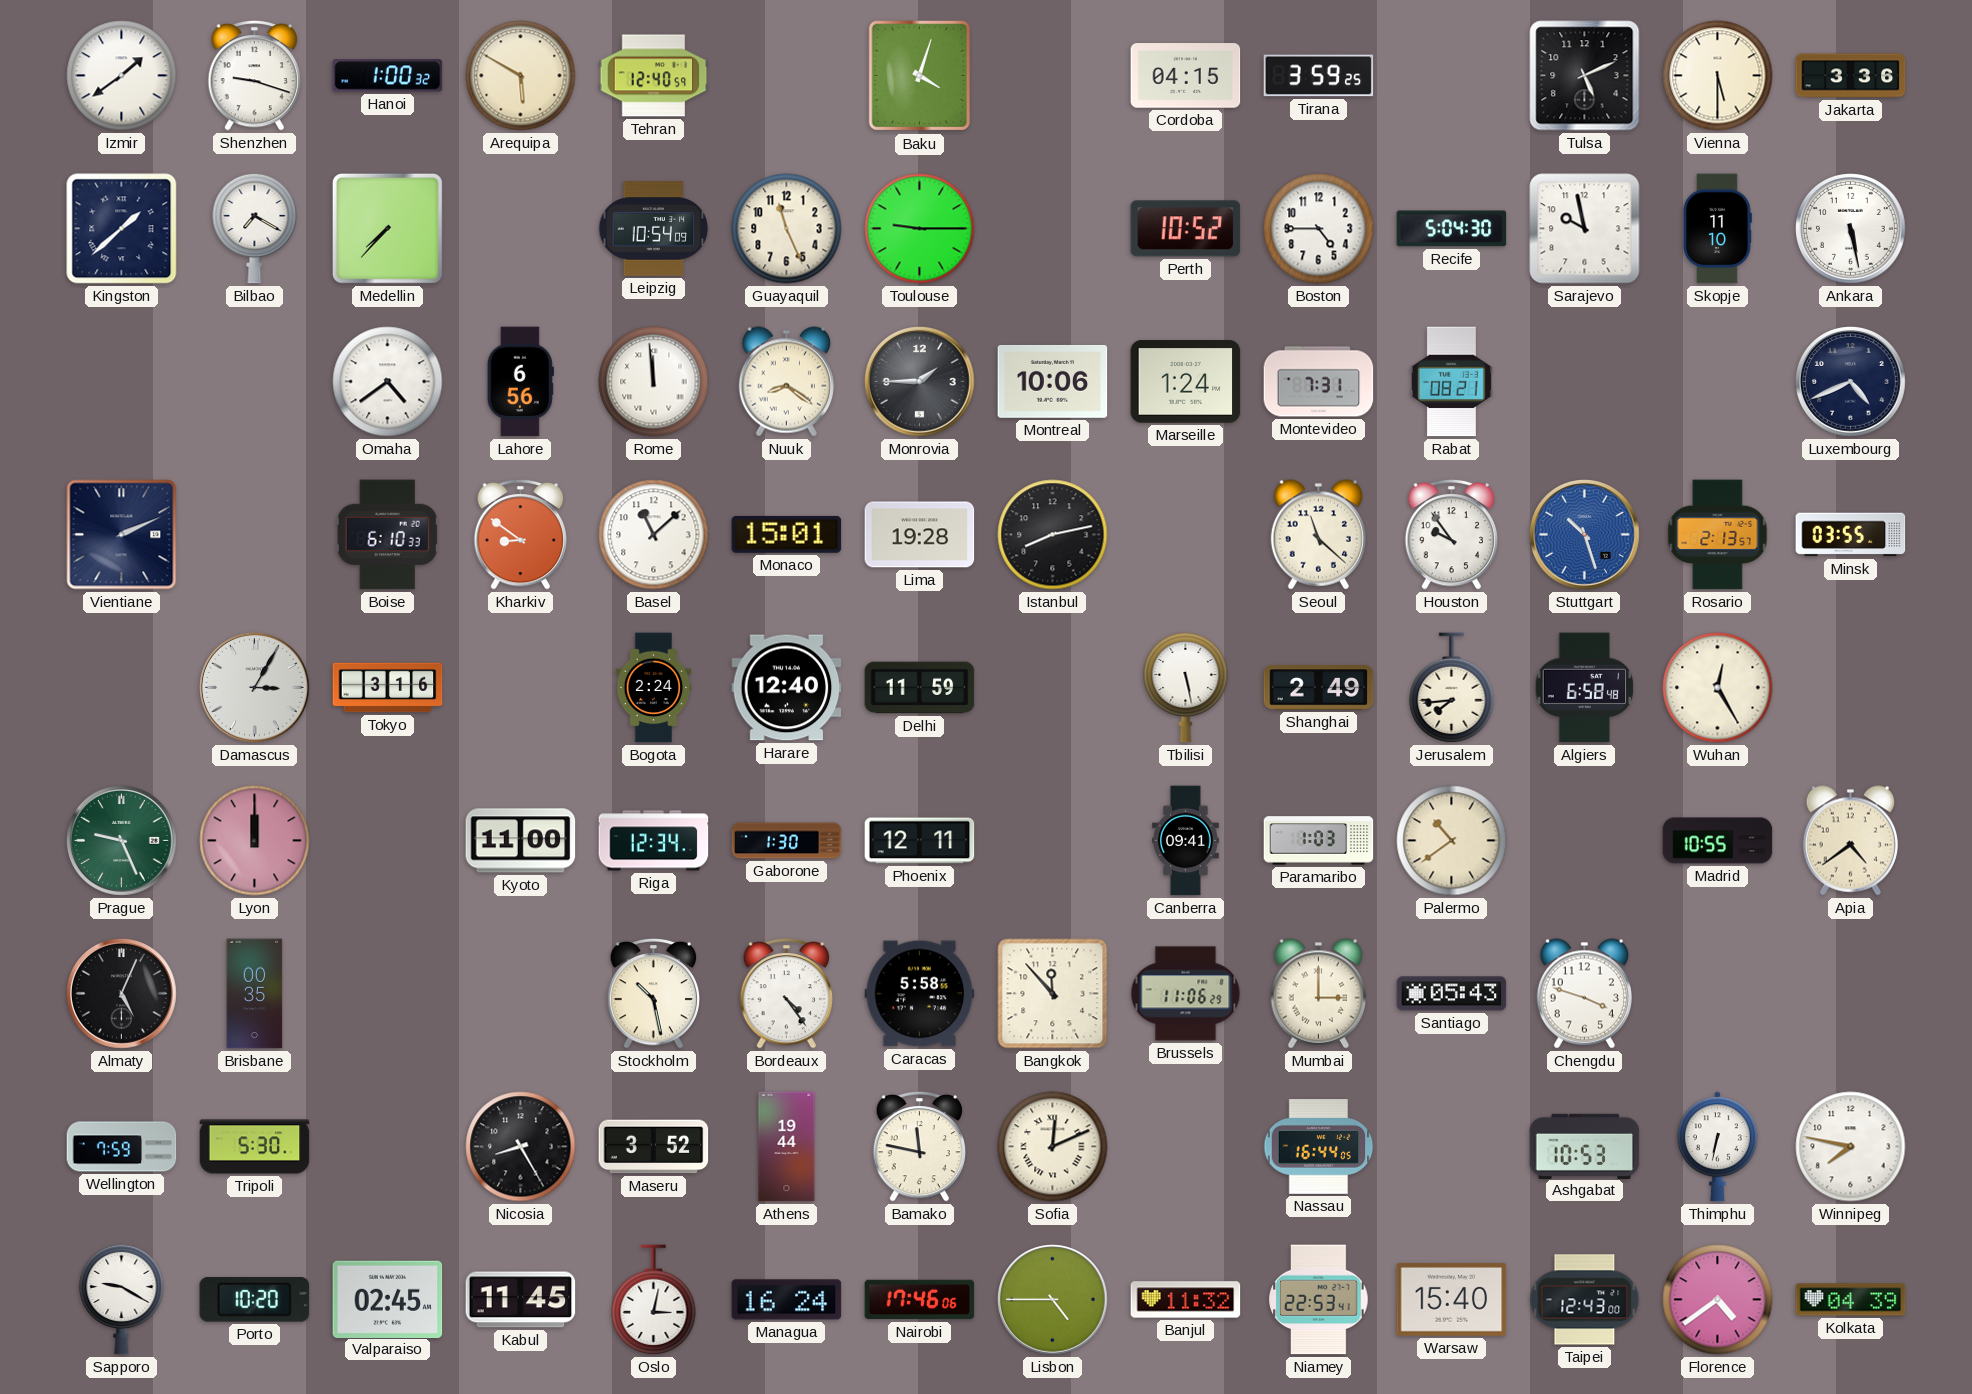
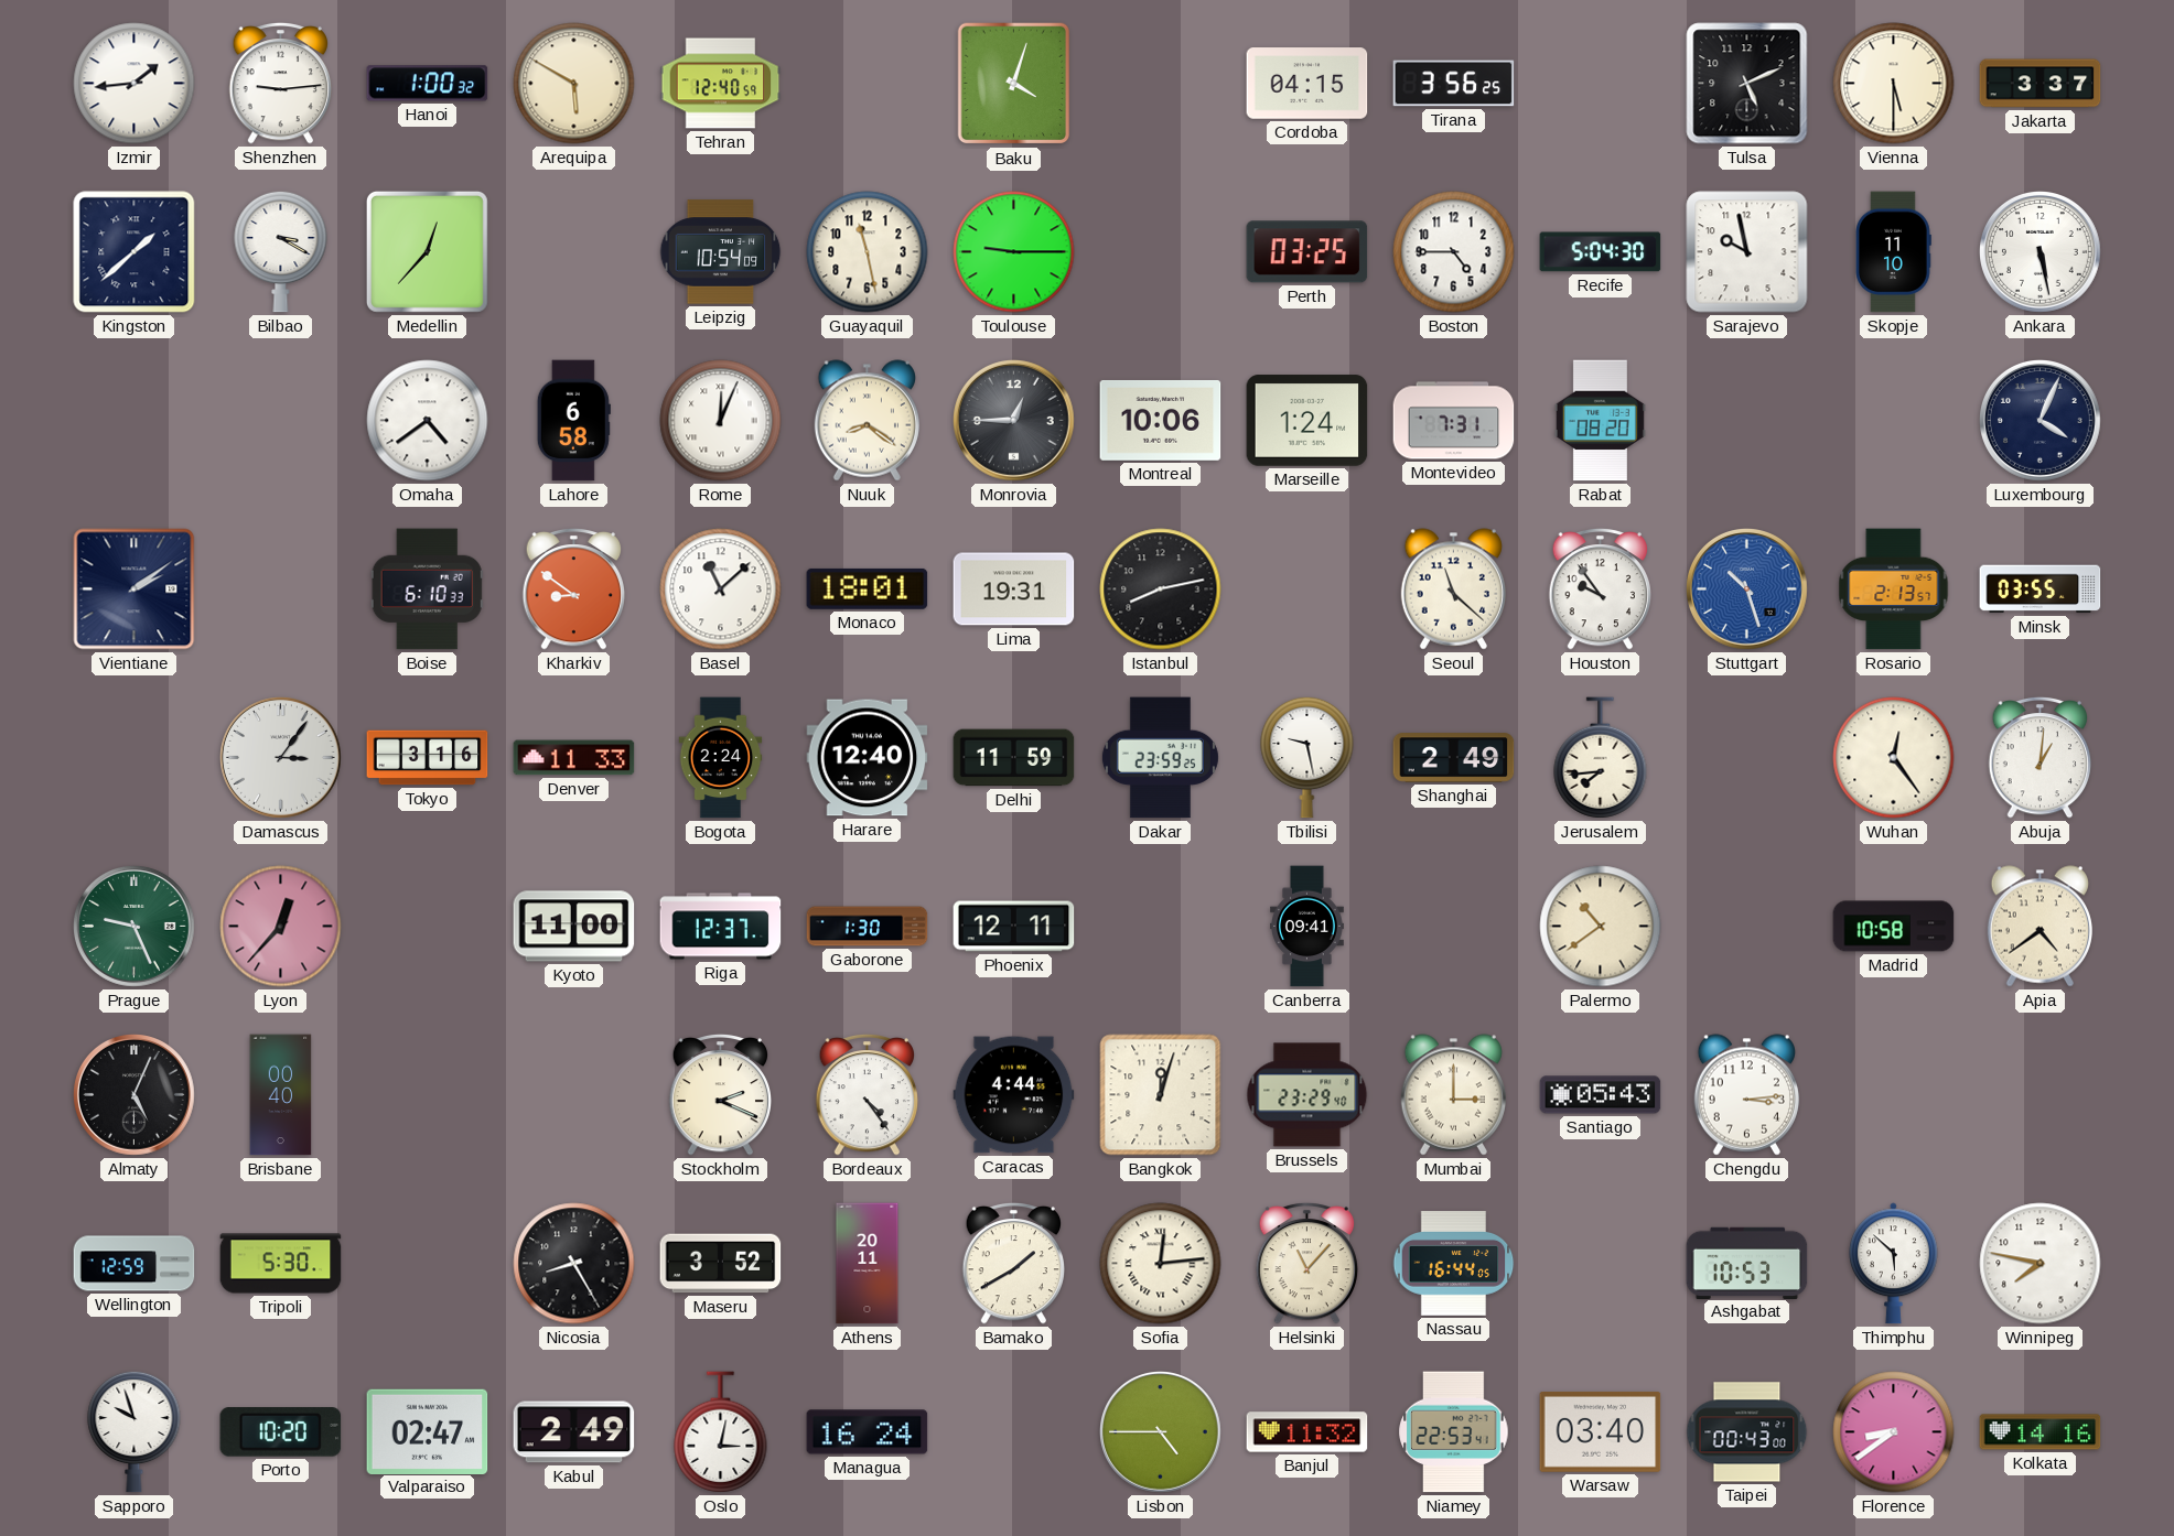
Izmir: 1:39 -> 1:44 (134, 84)
Shenzhen: 9:18 -> 9:14 (281, 83)
Tirana: 3:59 -> 3:56 (1454, 84)
Jakarta: 3:36 -> 3:37 (2041, 84)
Bilbao: 7:20 -> 3:20 (281, 251)
Medellin: 7:37 -> 12:37 (427, 251)
Guayaquil: 11:26 -> 11:28 (868, 252)
Perth: 10:52 -> 03:25 (1307, 252)
Lahore: 6:56 -> 6:58 (573, 421)
Rome: 11:59 -> 12:04 (721, 421)
Monrovia: 1:45 -> 12:45 (1014, 421)
Rabat: 08:21 -> 08:20 (1600, 421)
Luxembourg: 4:41 -> 4:04 (2041, 421)
Vientiane: 2:11 -> 2:09 (134, 589)
Monaco: 15:01 -> 18:01 (868, 588)
Lima: 19:28 -> 19:31 (1014, 589)
Damascus: 3:05 -> 3:06 (281, 758)
Denver: none -> 11:33 (574, 758)
Dakar: none -> 23:59 (1160, 758)
Tbilisi: 5:28 -> 9:28 (1307, 757)
Algiers: 6:58 -> none (1585, 688)
Wuhan: 12:25 -> 12:24 (1894, 758)
Abuja: none -> 1:01 (2041, 757)
Lyon: 12:00 -> 12:37 (281, 927)
Riga: 12:34 -> 12:37 (721, 927)
Paramaribo: 1:03 -> none (1319, 841)
Madrid: 10:55 -> 10:58 (1894, 927)
Brisbane: 00:35 -> 00:40 (281, 1095)
Stockholm: 10:28 -> 2:19 (721, 1094)
Caracas: 5:58 -> 4:44 (1014, 1095)
Bangkok: 11:53 -> 12:03 (1161, 1095)
Brussels: 11:06 -> 23:29 (1307, 1095)
Chengdu: 3:48 -> 3:14 (1746, 1095)
Wellington: 7:59 -> 12:59 (134, 1264)
Athens: 19:44 -> 20:11 (868, 1264)
Bamako: 11:47 -> 1:40 (1014, 1263)
Sofia: 12:11 -> 12:14 (1161, 1264)
Helsinki: none -> 11:07 (1307, 1263)
Thimphu: 6:32 -> 5:52 (1893, 1264)
Sapporo: 9:20 -> 9:57 (134, 1431)
Valparaiso: 02:45 -> 02:47 (428, 1431)
Kabul: 11:45 -> 2:49 (574, 1432)
Nairobi: 17:46 -> none (920, 1300)
Warsaw: 15:40 -> 03:40 (1601, 1431)
Taipei: 12:43 -> 00:43 (1747, 1432)
Florence: 4:39 -> 8:39 (1894, 1432)
Kolkata: 04:39 -> 14:16 (2041, 1432)
